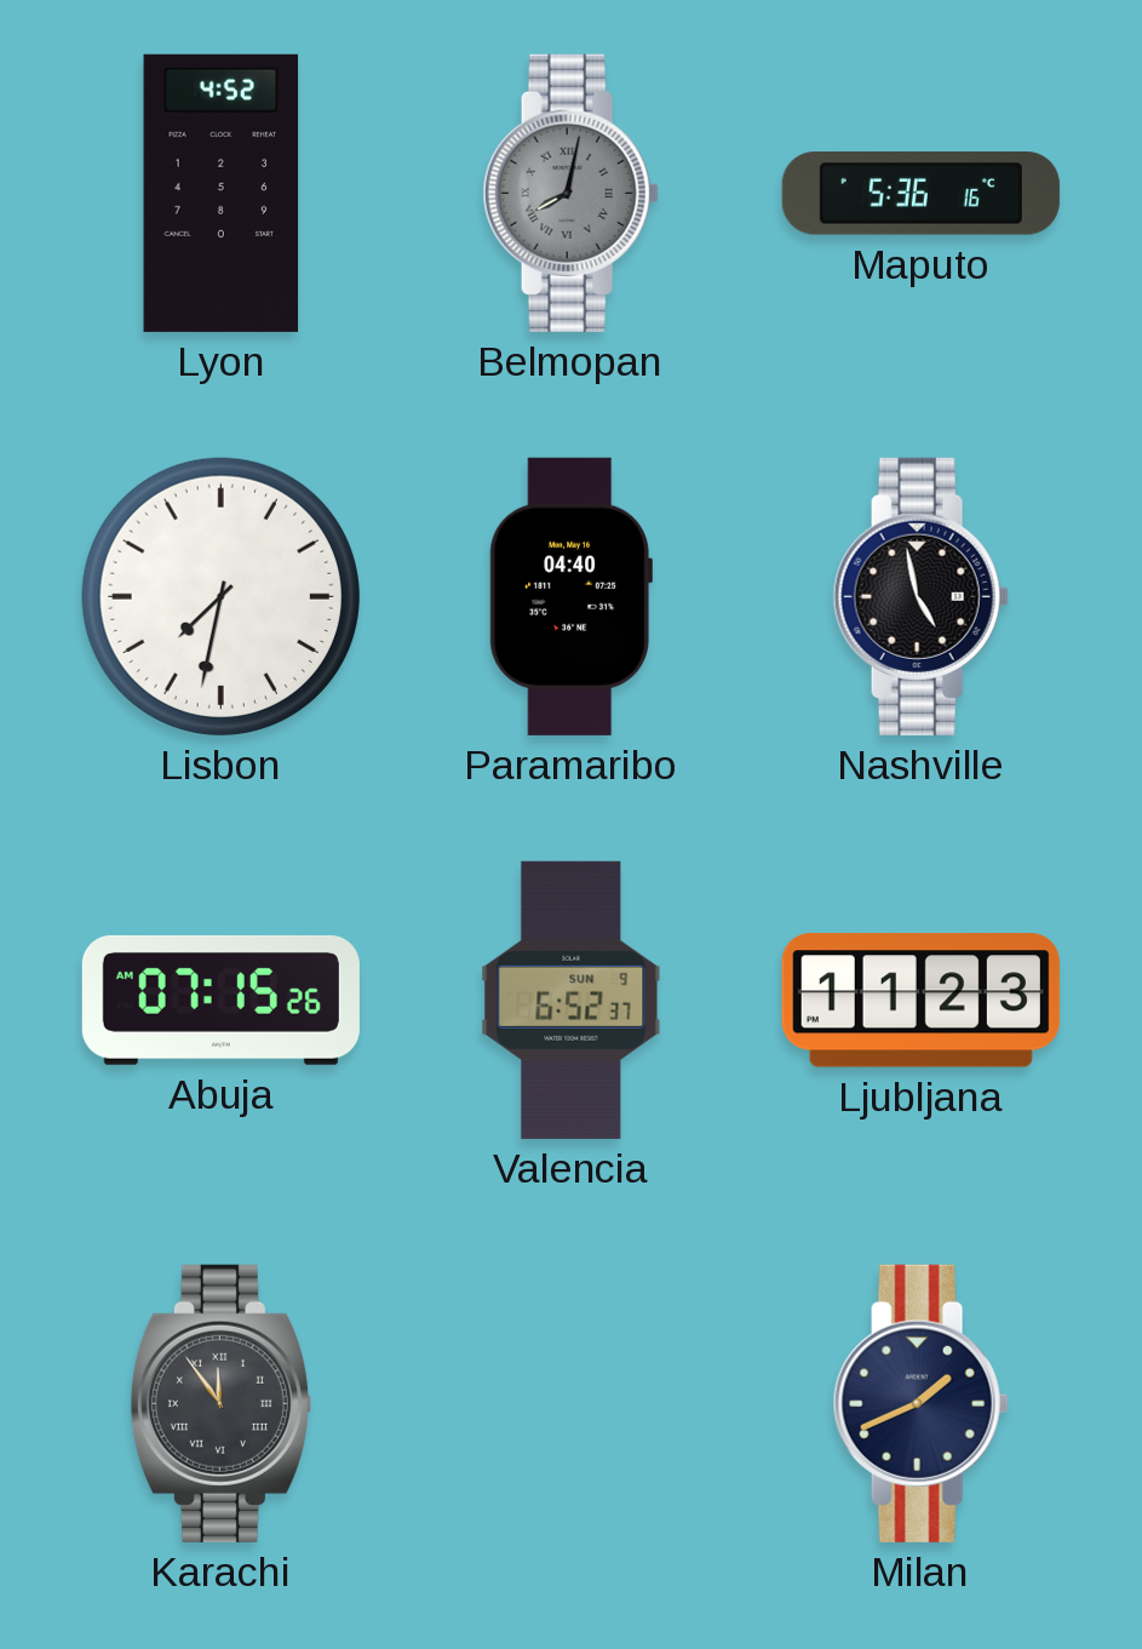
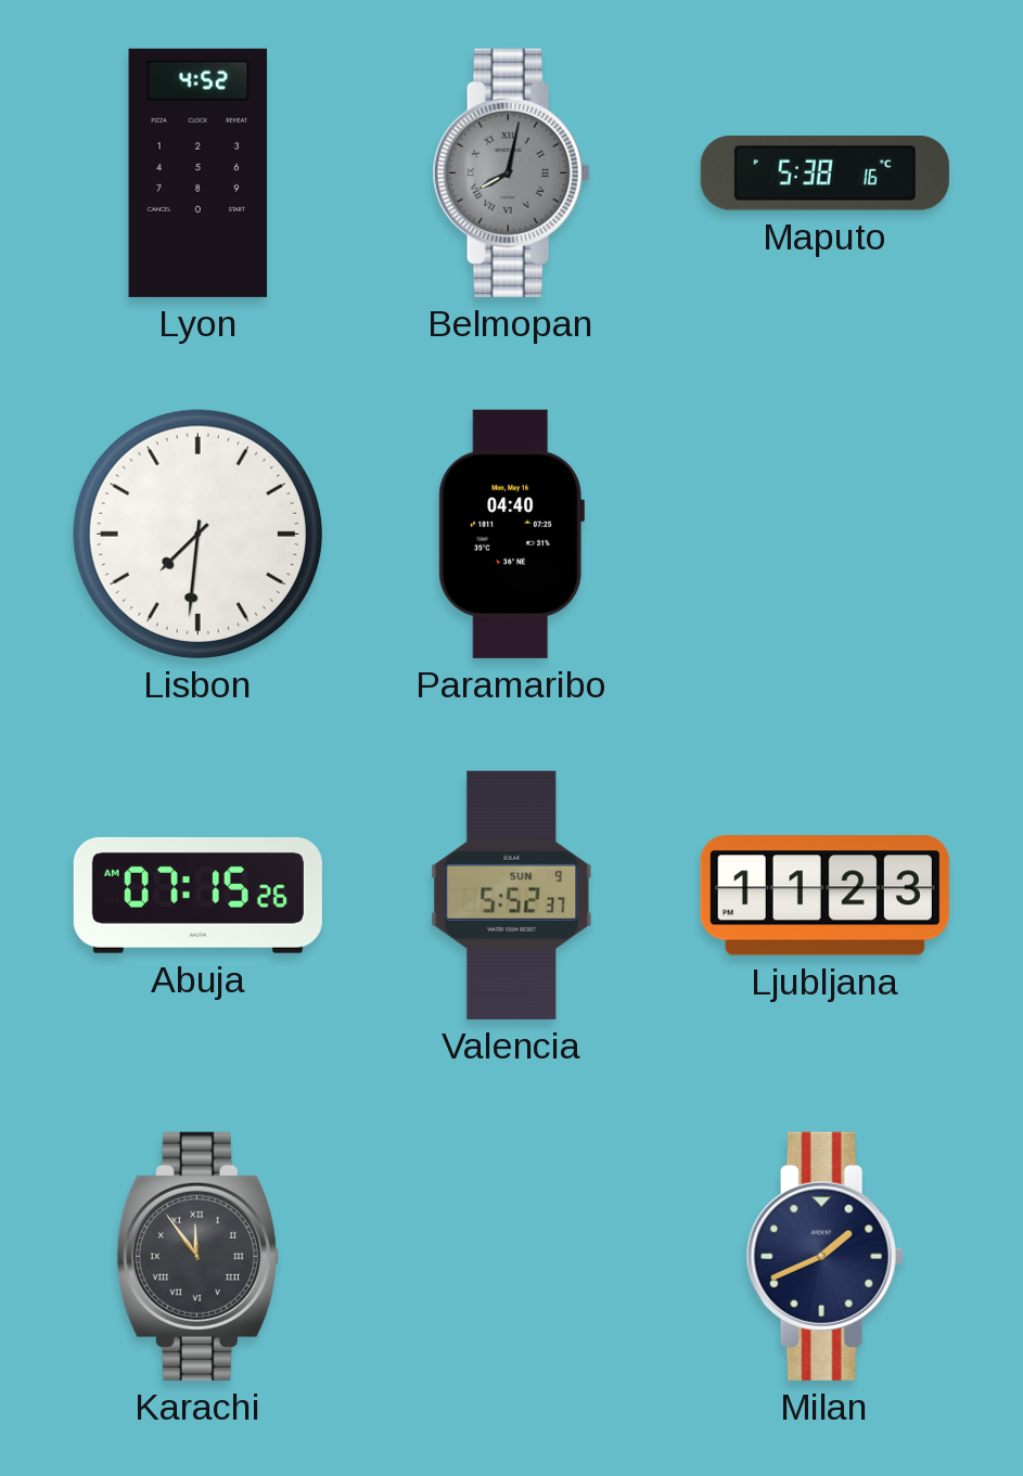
Maputo: 5:36 -> 5:38 (824, 174)
Lisbon: 7:32 -> 7:31 (197, 534)
Nashville: 4:58 -> none (920, 596)
Valencia: 6:52 -> 5:52 (512, 895)
